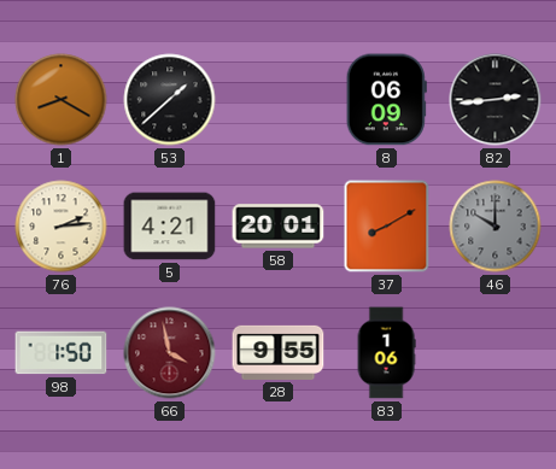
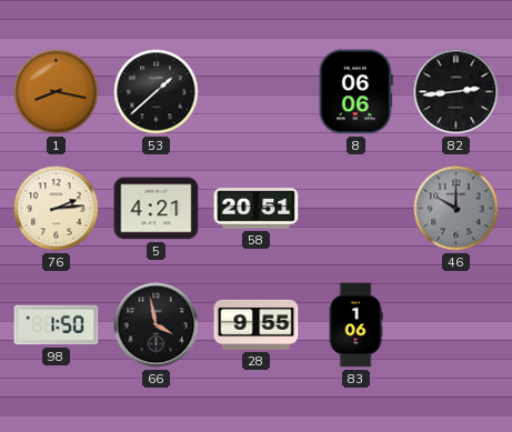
1: 8:20 -> 8:17 (57, 92)
8: 06:09 -> 06:06 (355, 92)
58: 20:01 -> 20:51 (257, 209)
37: 8:10 -> none (387, 227)
66 dial: burgundy -> black (157, 325)
